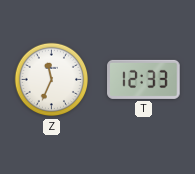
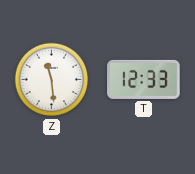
Z: 11:34 -> 11:29 (52, 80)
